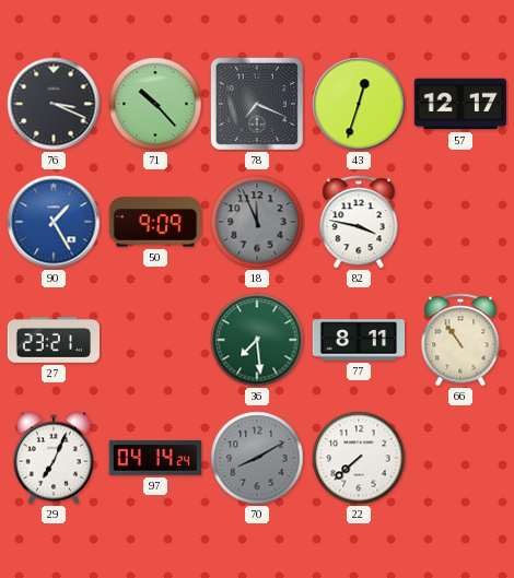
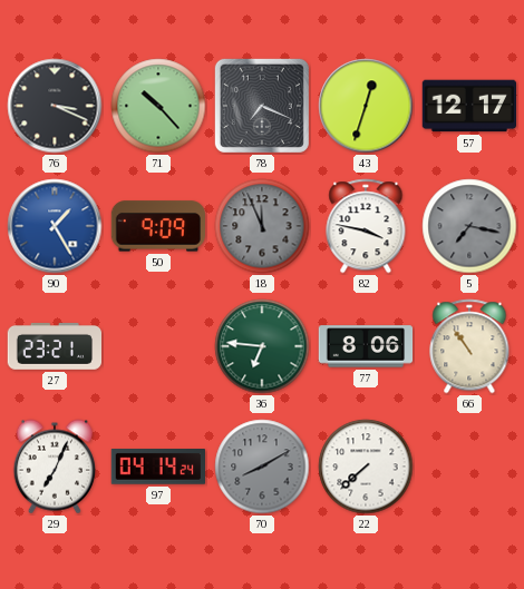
5: none -> 7:17 (469, 226)
36: 7:29 -> 6:46 (262, 346)
77: 8:11 -> 8:06 (366, 346)
